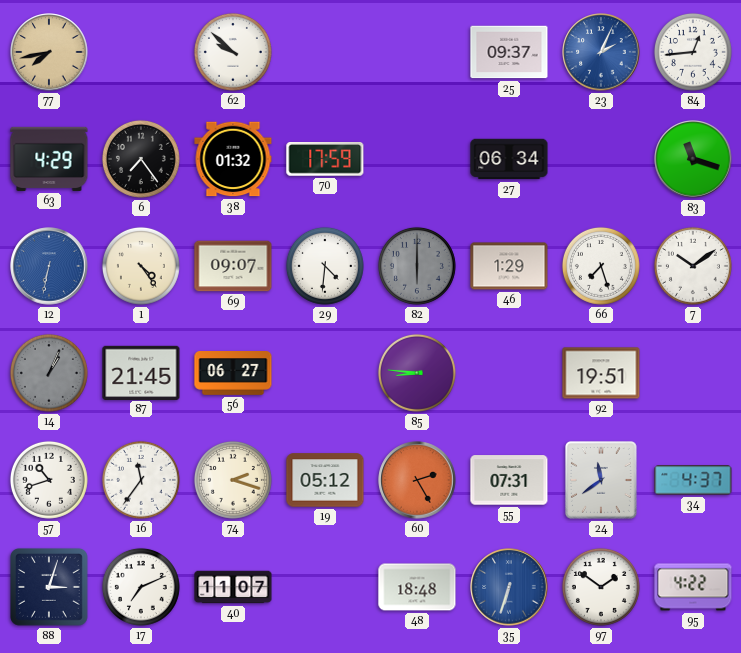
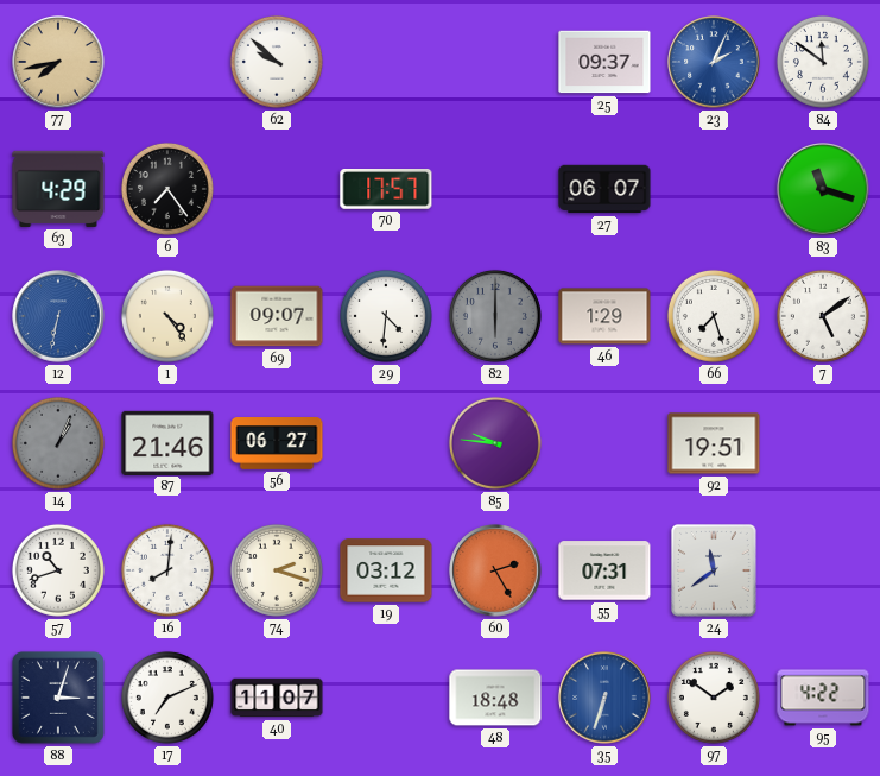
84: 12:44 -> 11:51 (823, 62)
38: 01:32 -> none (233, 159)
70: 17:59 -> 17:57 (386, 190)
27: 06:34 -> 06:07 (604, 189)
7: 10:09 -> 5:09 (823, 316)
87: 21:45 -> 21:46 (167, 442)
85: 8:46 -> 9:46 (495, 443)
16: 11:36 -> 8:01 (167, 570)
19: 05:12 -> 03:12 (386, 570)
34: 4:37 -> none (693, 480)
